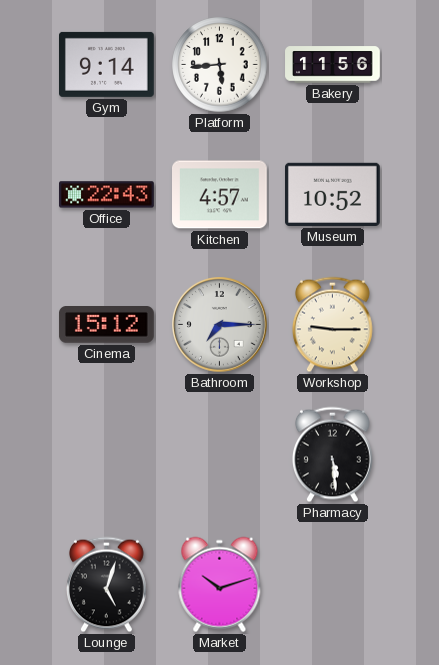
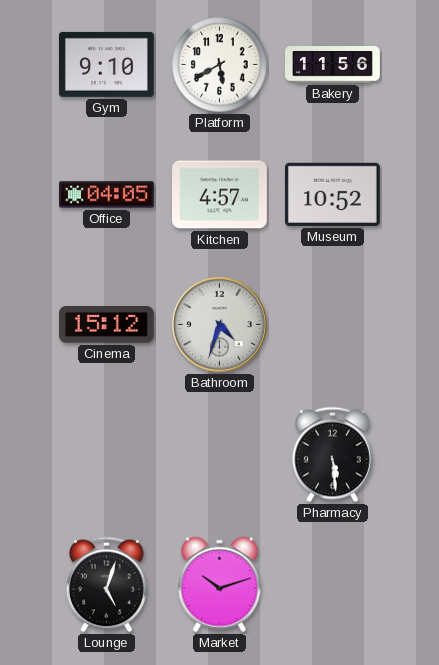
Gym: 9:14 -> 9:10 (107, 64)
Platform: 5:44 -> 5:40 (220, 65)
Office: 22:43 -> 04:05 (107, 195)
Bathroom: 7:15 -> 4:33 (220, 325)
Workshop: 9:15 -> none (332, 325)
